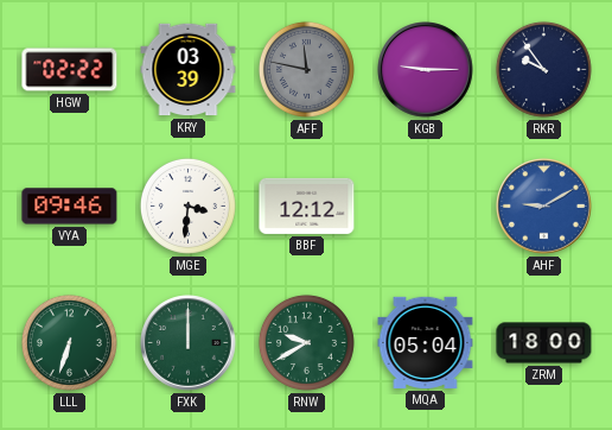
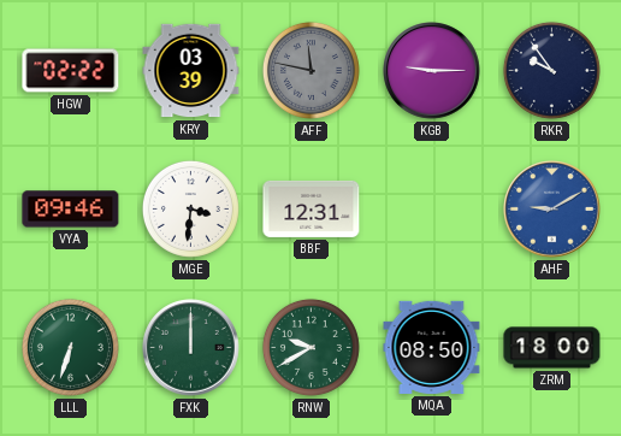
BBF: 12:12 -> 12:31 (312, 208)
MQA: 05:04 -> 08:50 (432, 347)
